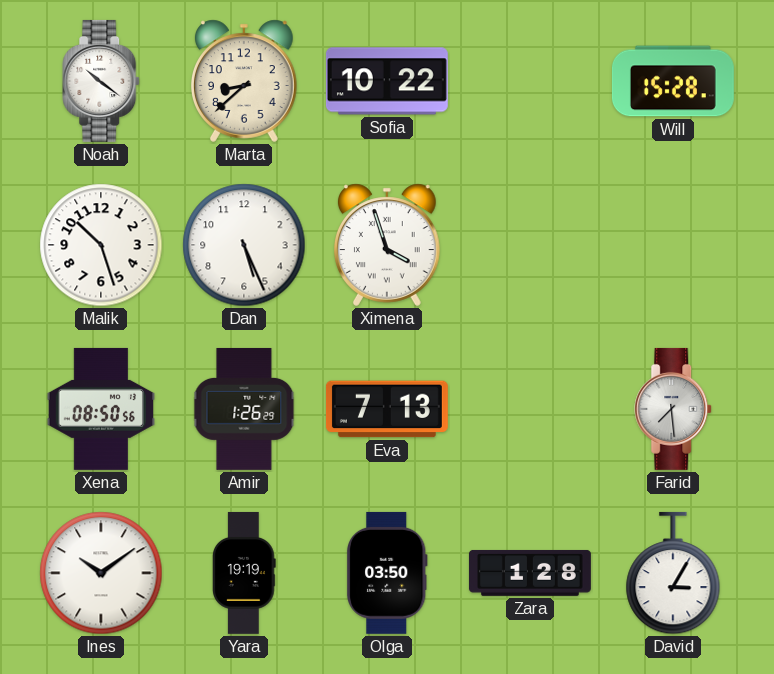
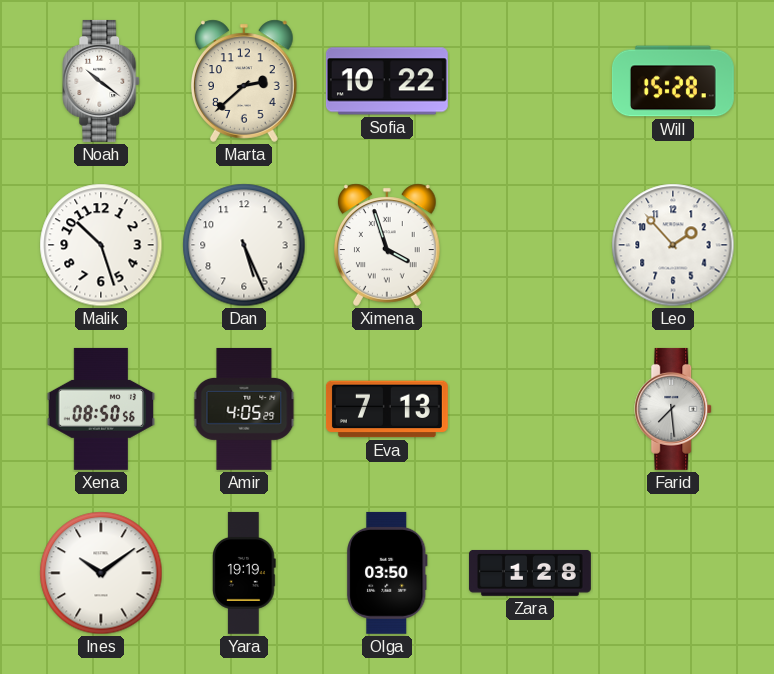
Marta: 8:38 -> 2:38 (245, 81)
Leo: none -> 1:53 (673, 245)
Amir: 1:26 -> 4:05 (244, 409)
David: 3:05 -> none (673, 573)
